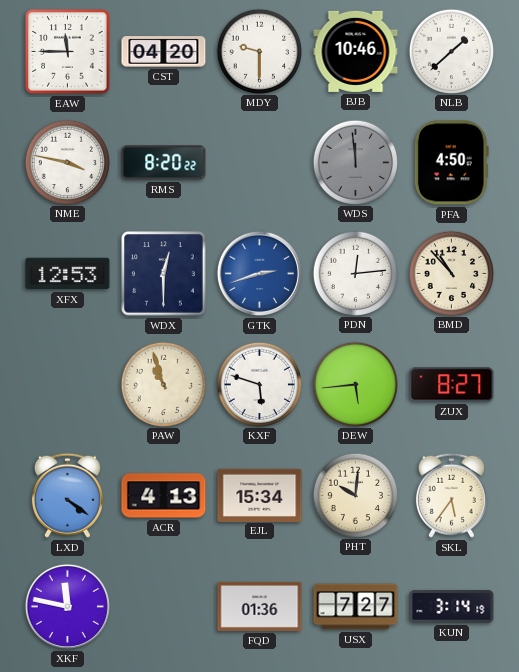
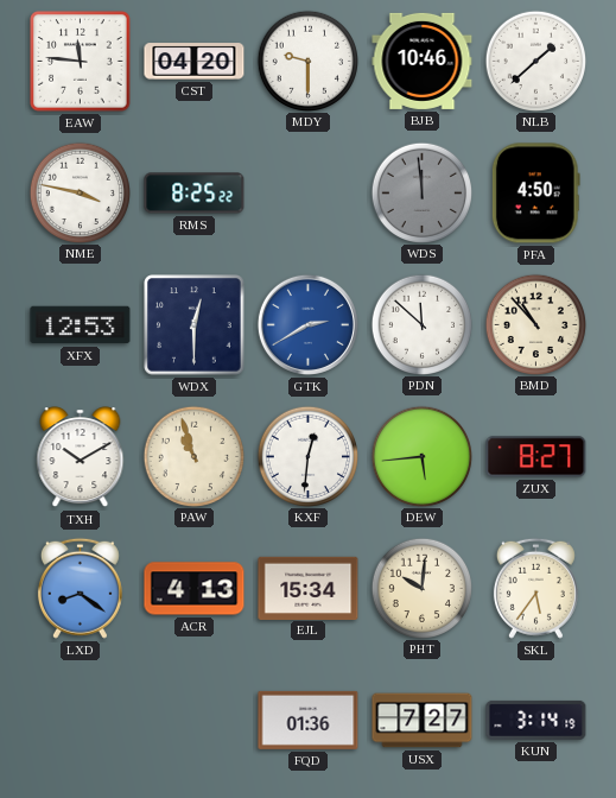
EAW: 11:45 -> 11:46 (81, 62)
RMS: 8:20 -> 8:25 (195, 194)
GTK: 2:42 -> 2:40 (307, 324)
PDN: 12:14 -> 11:52 (421, 324)
TXH: none -> 10:10 (81, 457)
KXF: 5:48 -> 12:31 (307, 456)
LXD: 4:21 -> 8:21 (80, 588)
XKF: 11:47 -> none (67, 606)
